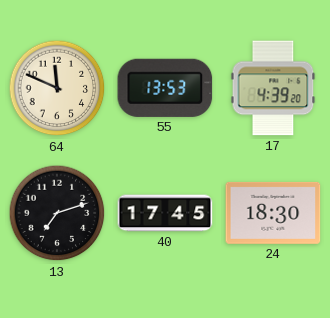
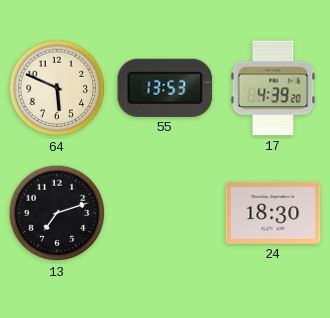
64: 11:49 -> 5:49 (57, 88)
40: 17:45 -> none (165, 213)
